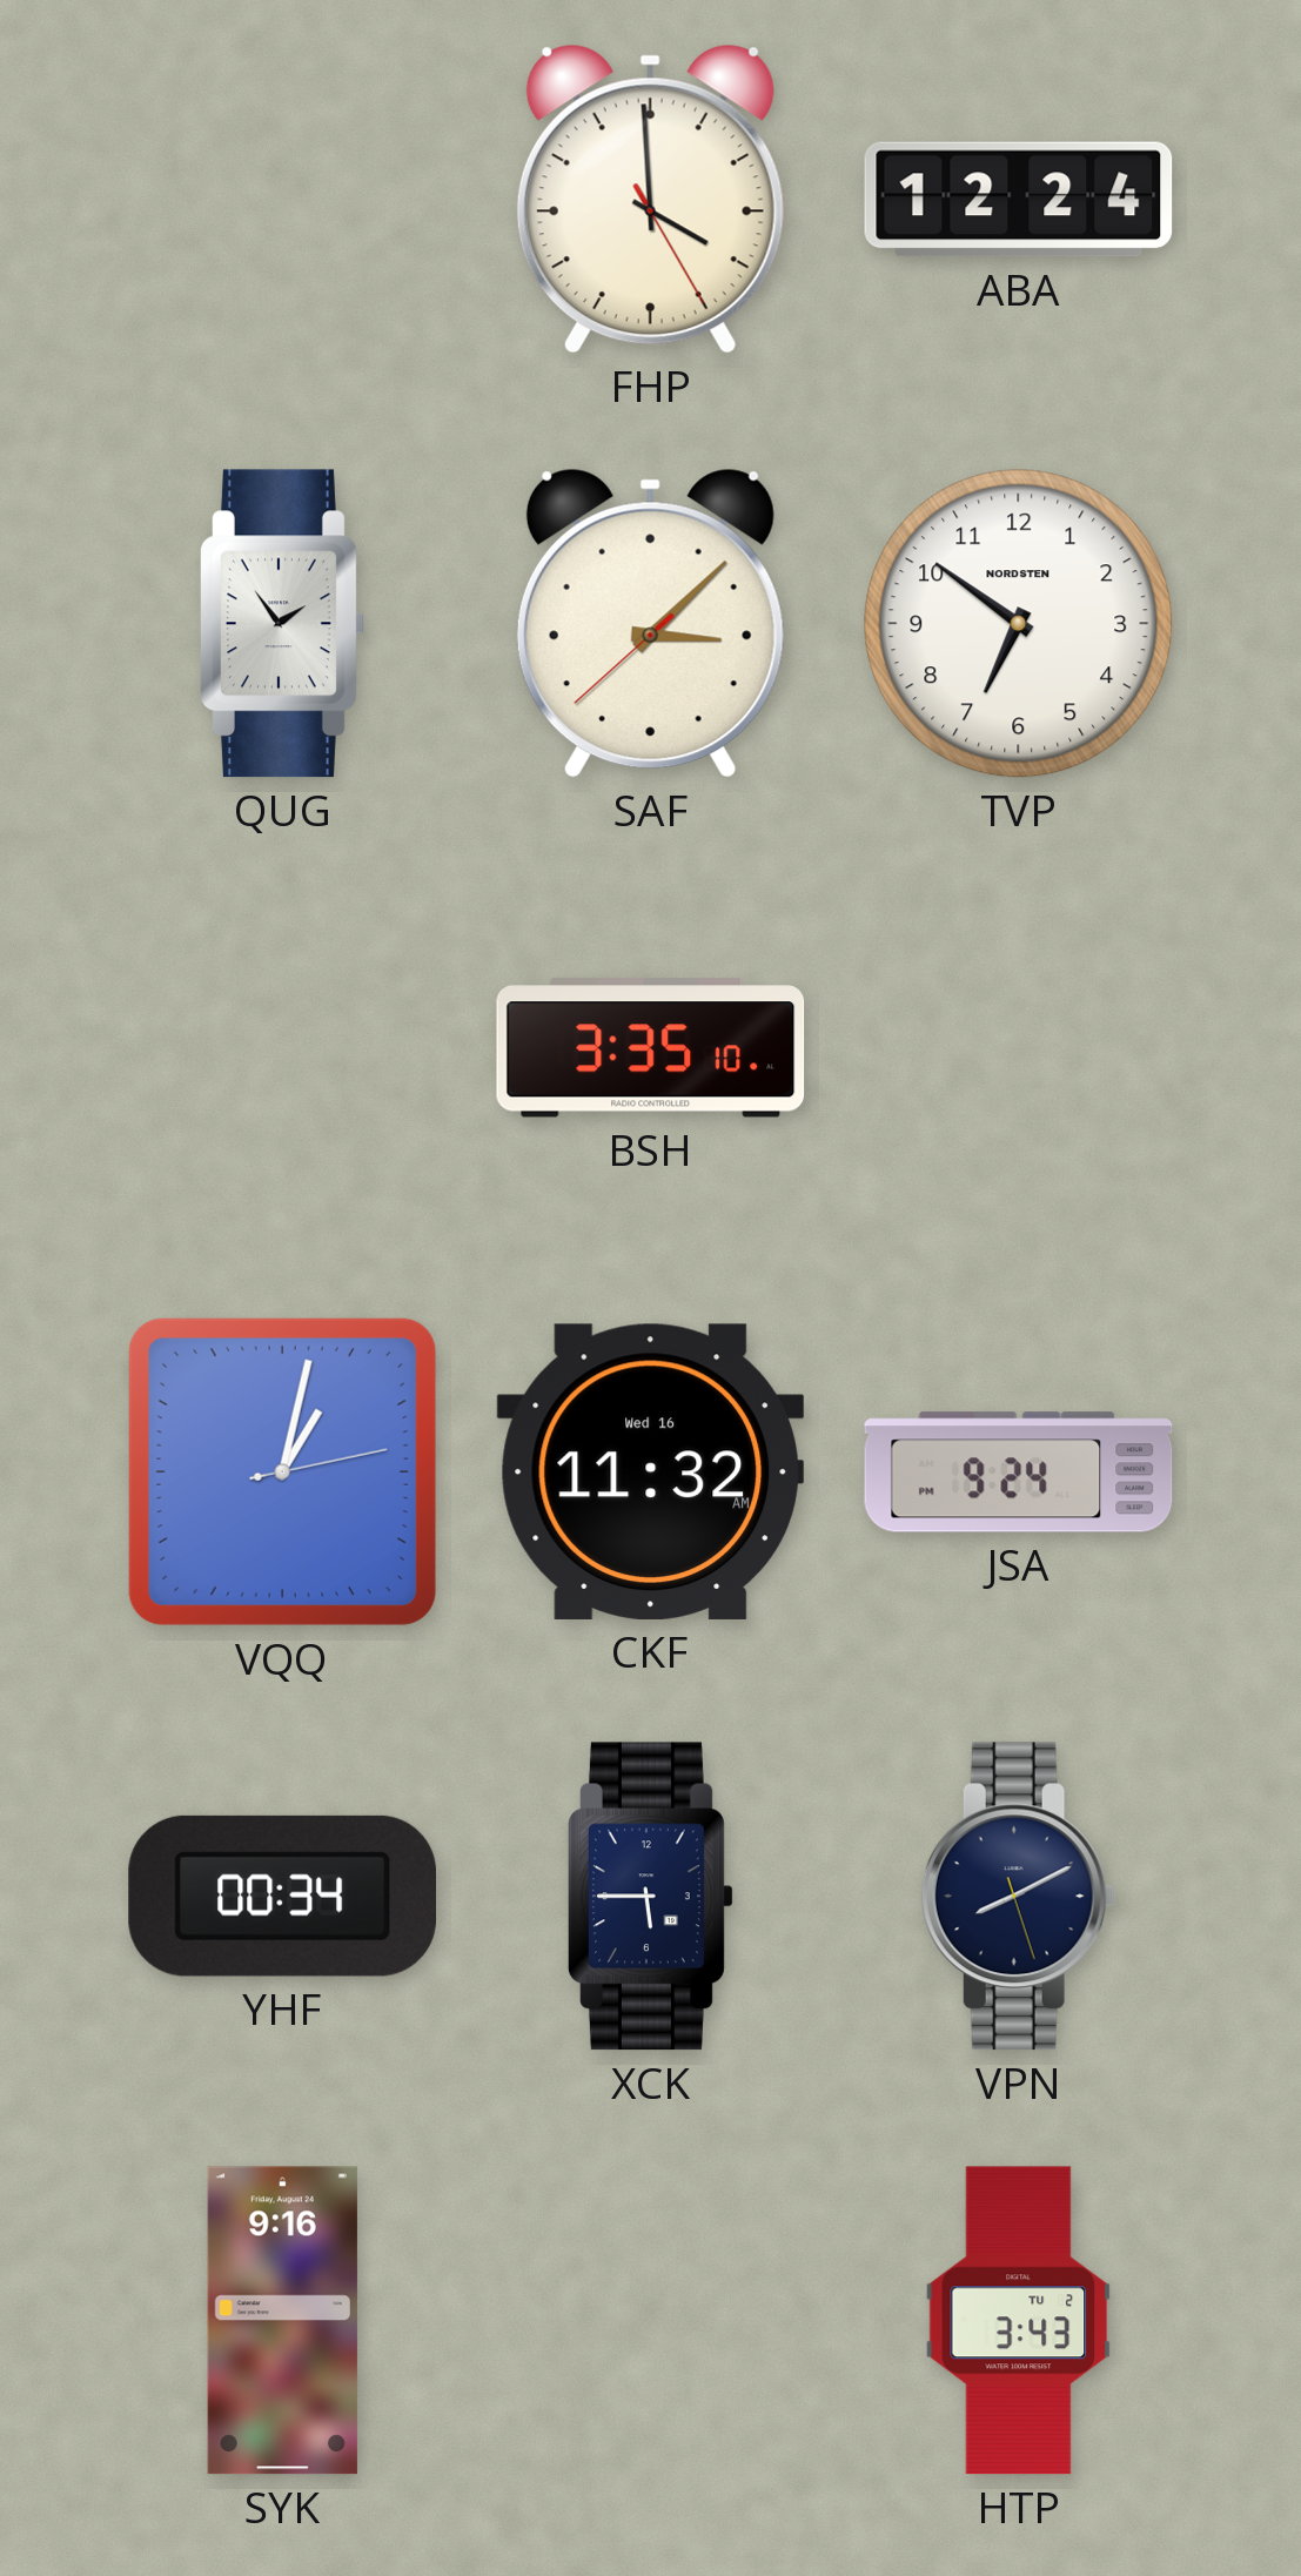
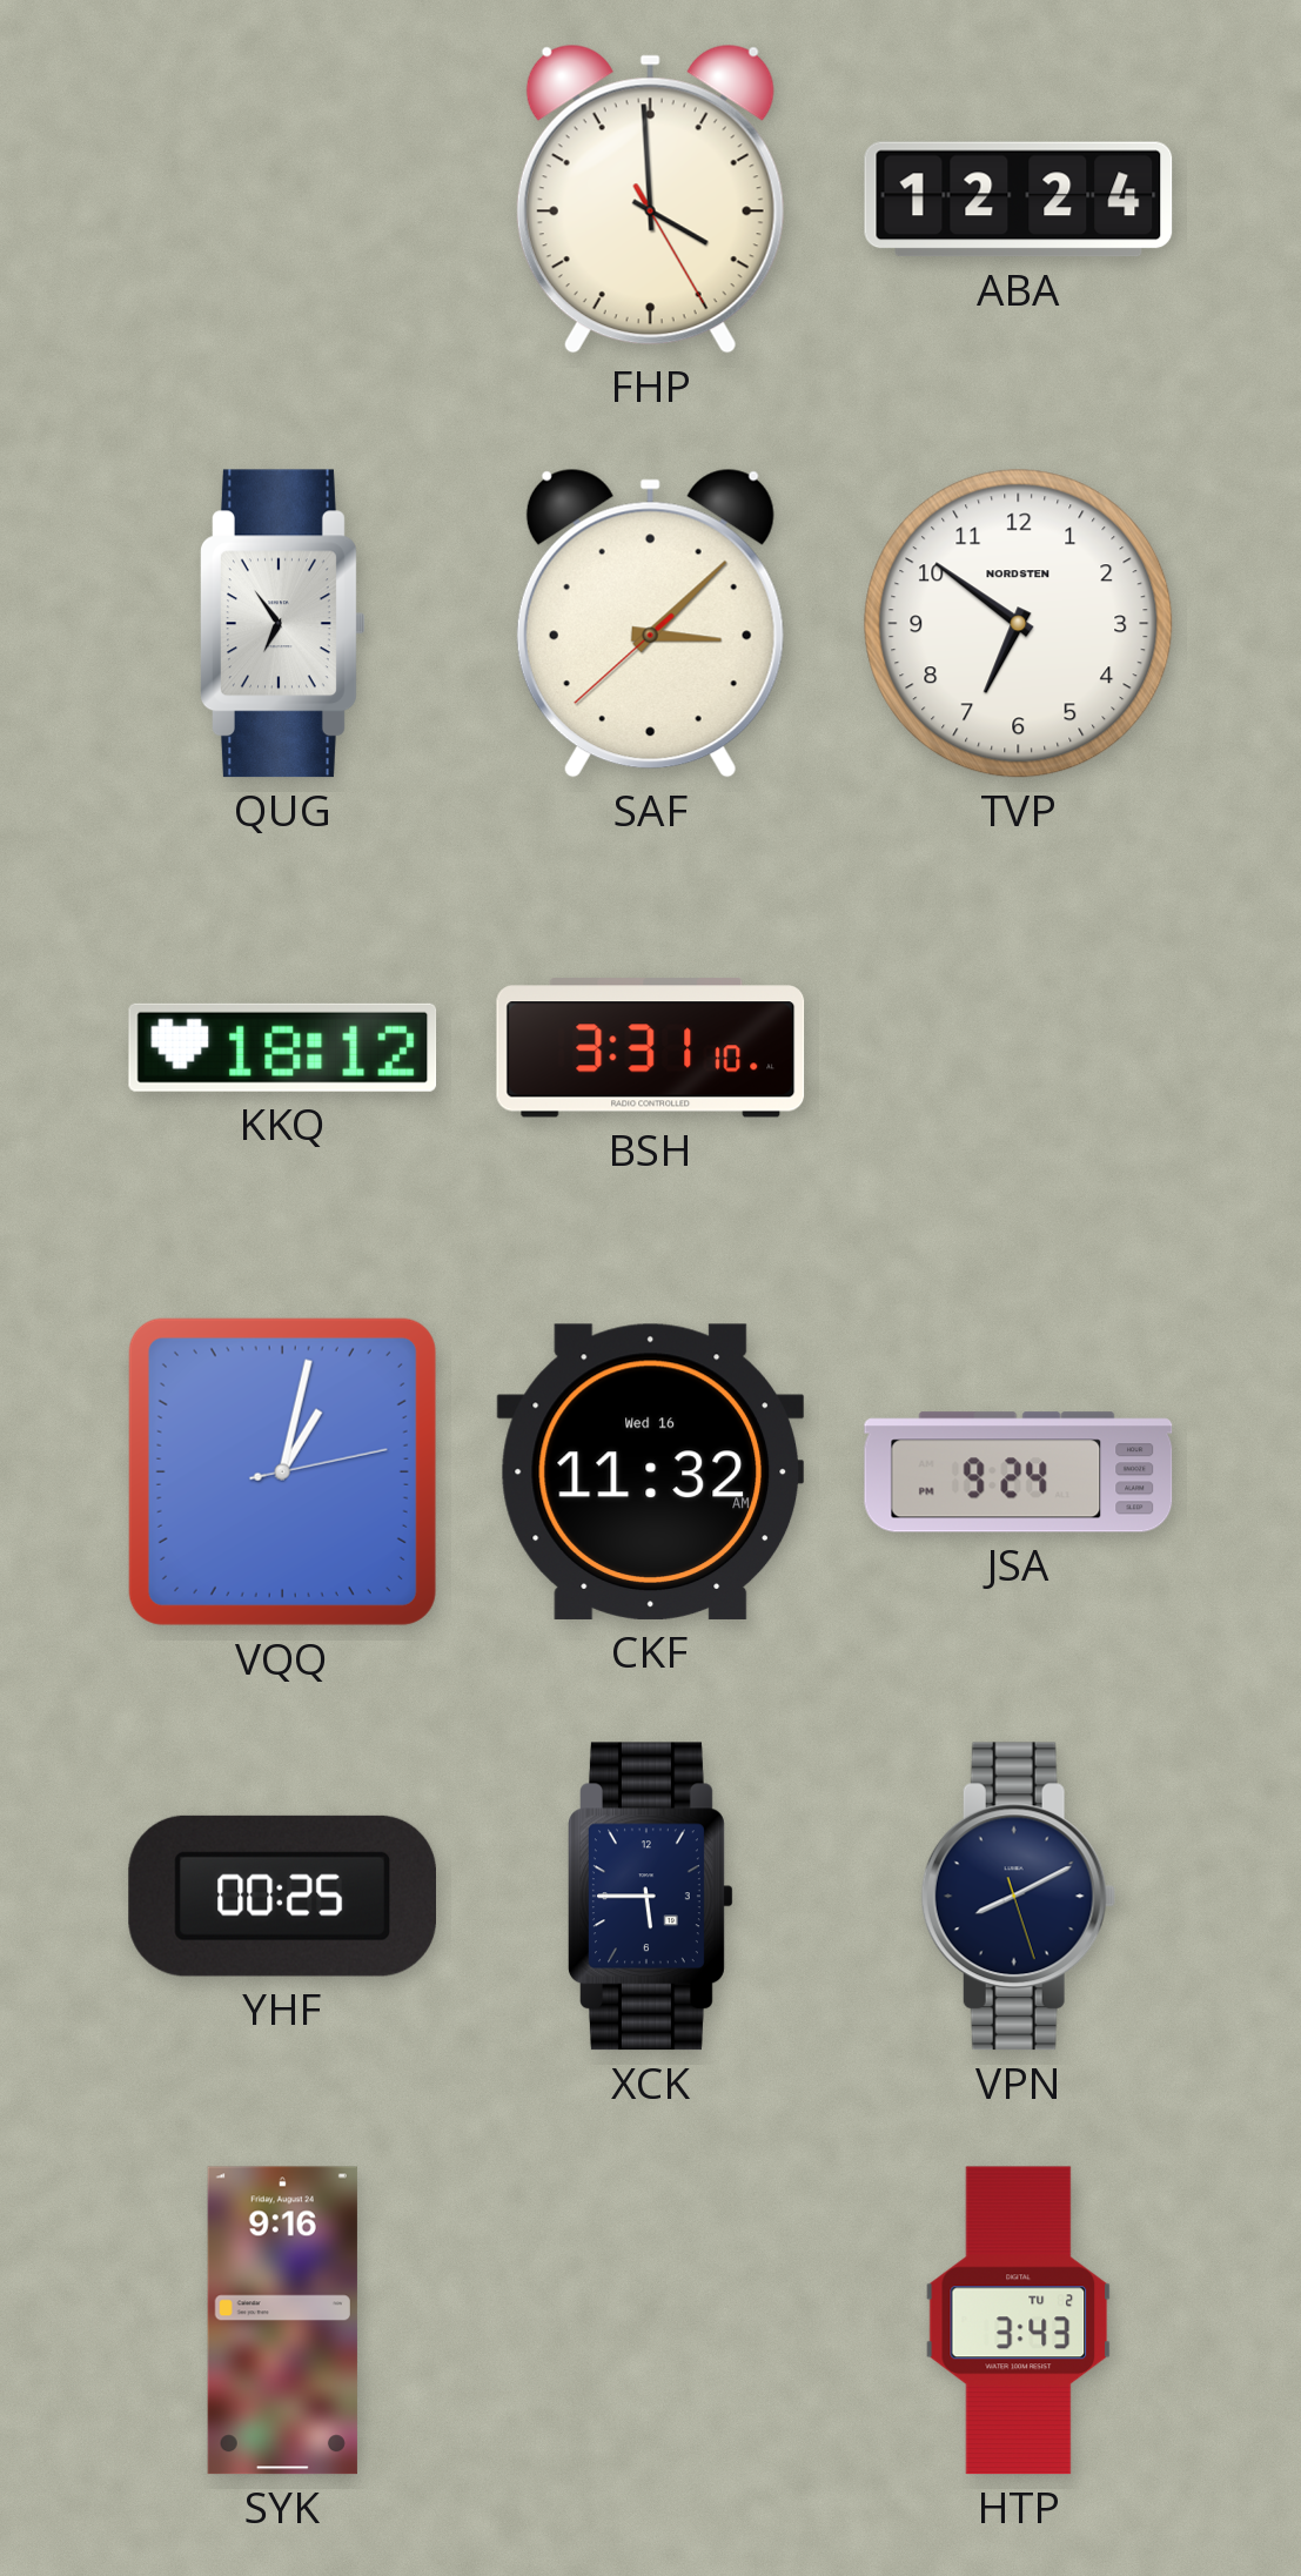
QUG: 1:54 -> 6:54 (283, 624)
KKQ: none -> 18:12 (283, 1047)
BSH: 3:35 -> 3:31 (651, 1048)
YHF: 00:34 -> 00:25 (282, 1896)
